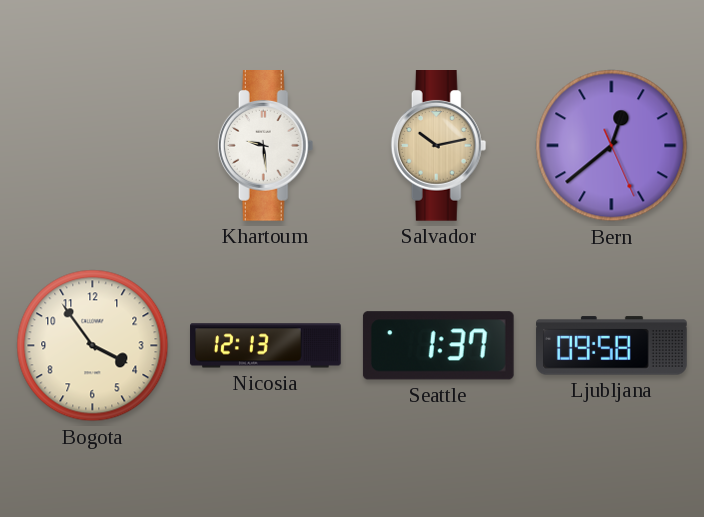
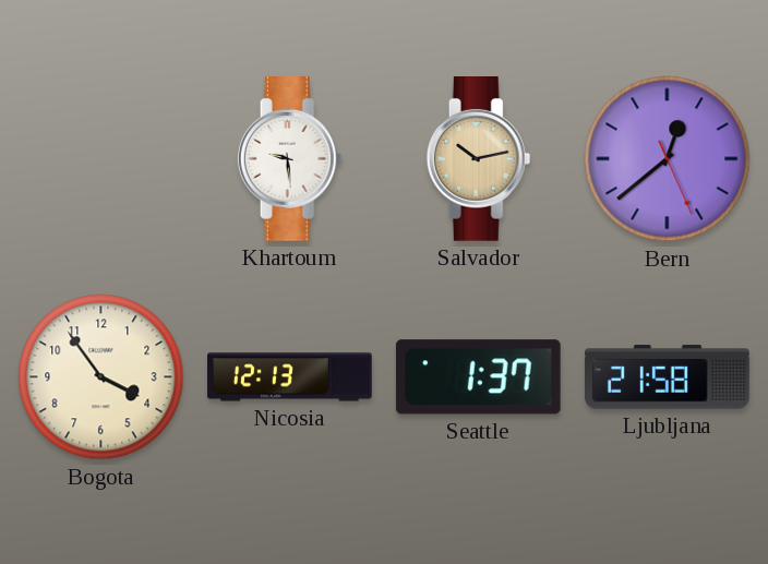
Ljubljana: 09:58 -> 21:58 (668, 377)
